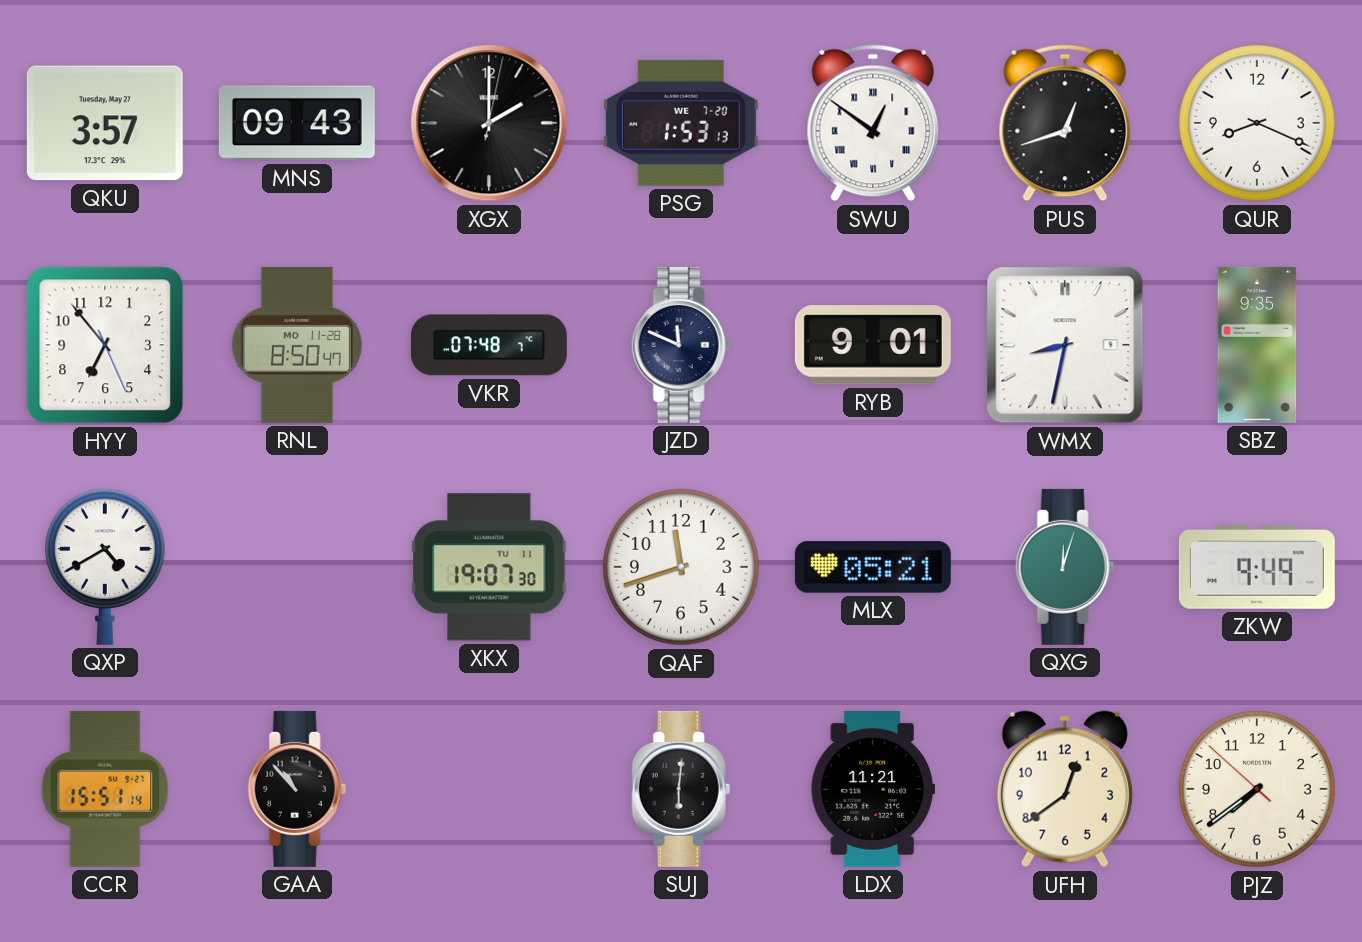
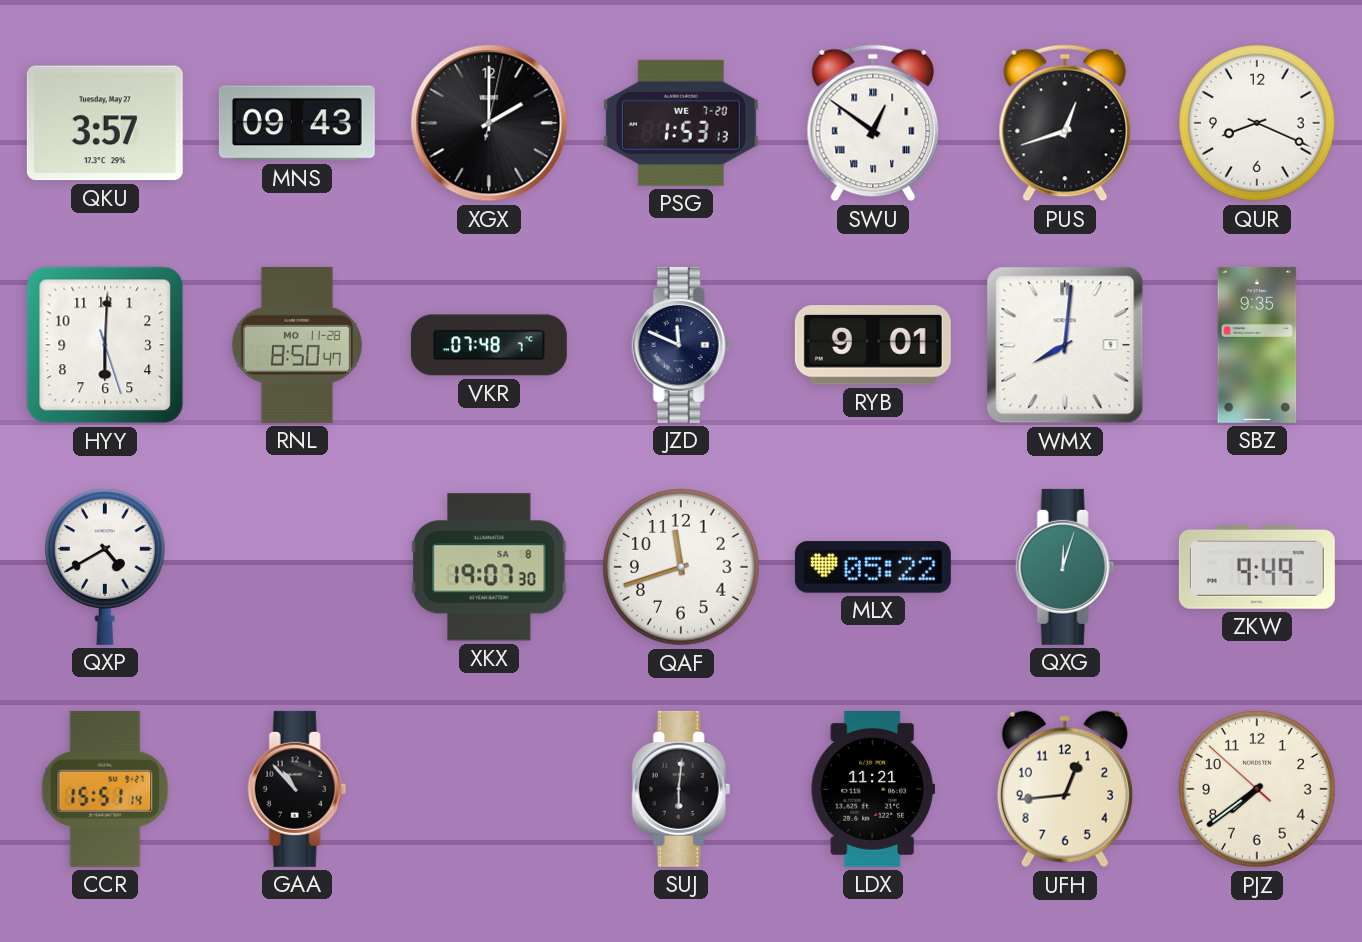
HYY: 6:53 -> 6:00 (105, 345)
WMX: 8:32 -> 8:01 (1065, 345)
XKX date: TU 11 -> SA 8 (489, 567)
MLX: 05:21 -> 05:22 (873, 567)
UFH: 12:39 -> 12:44 (1065, 789)
